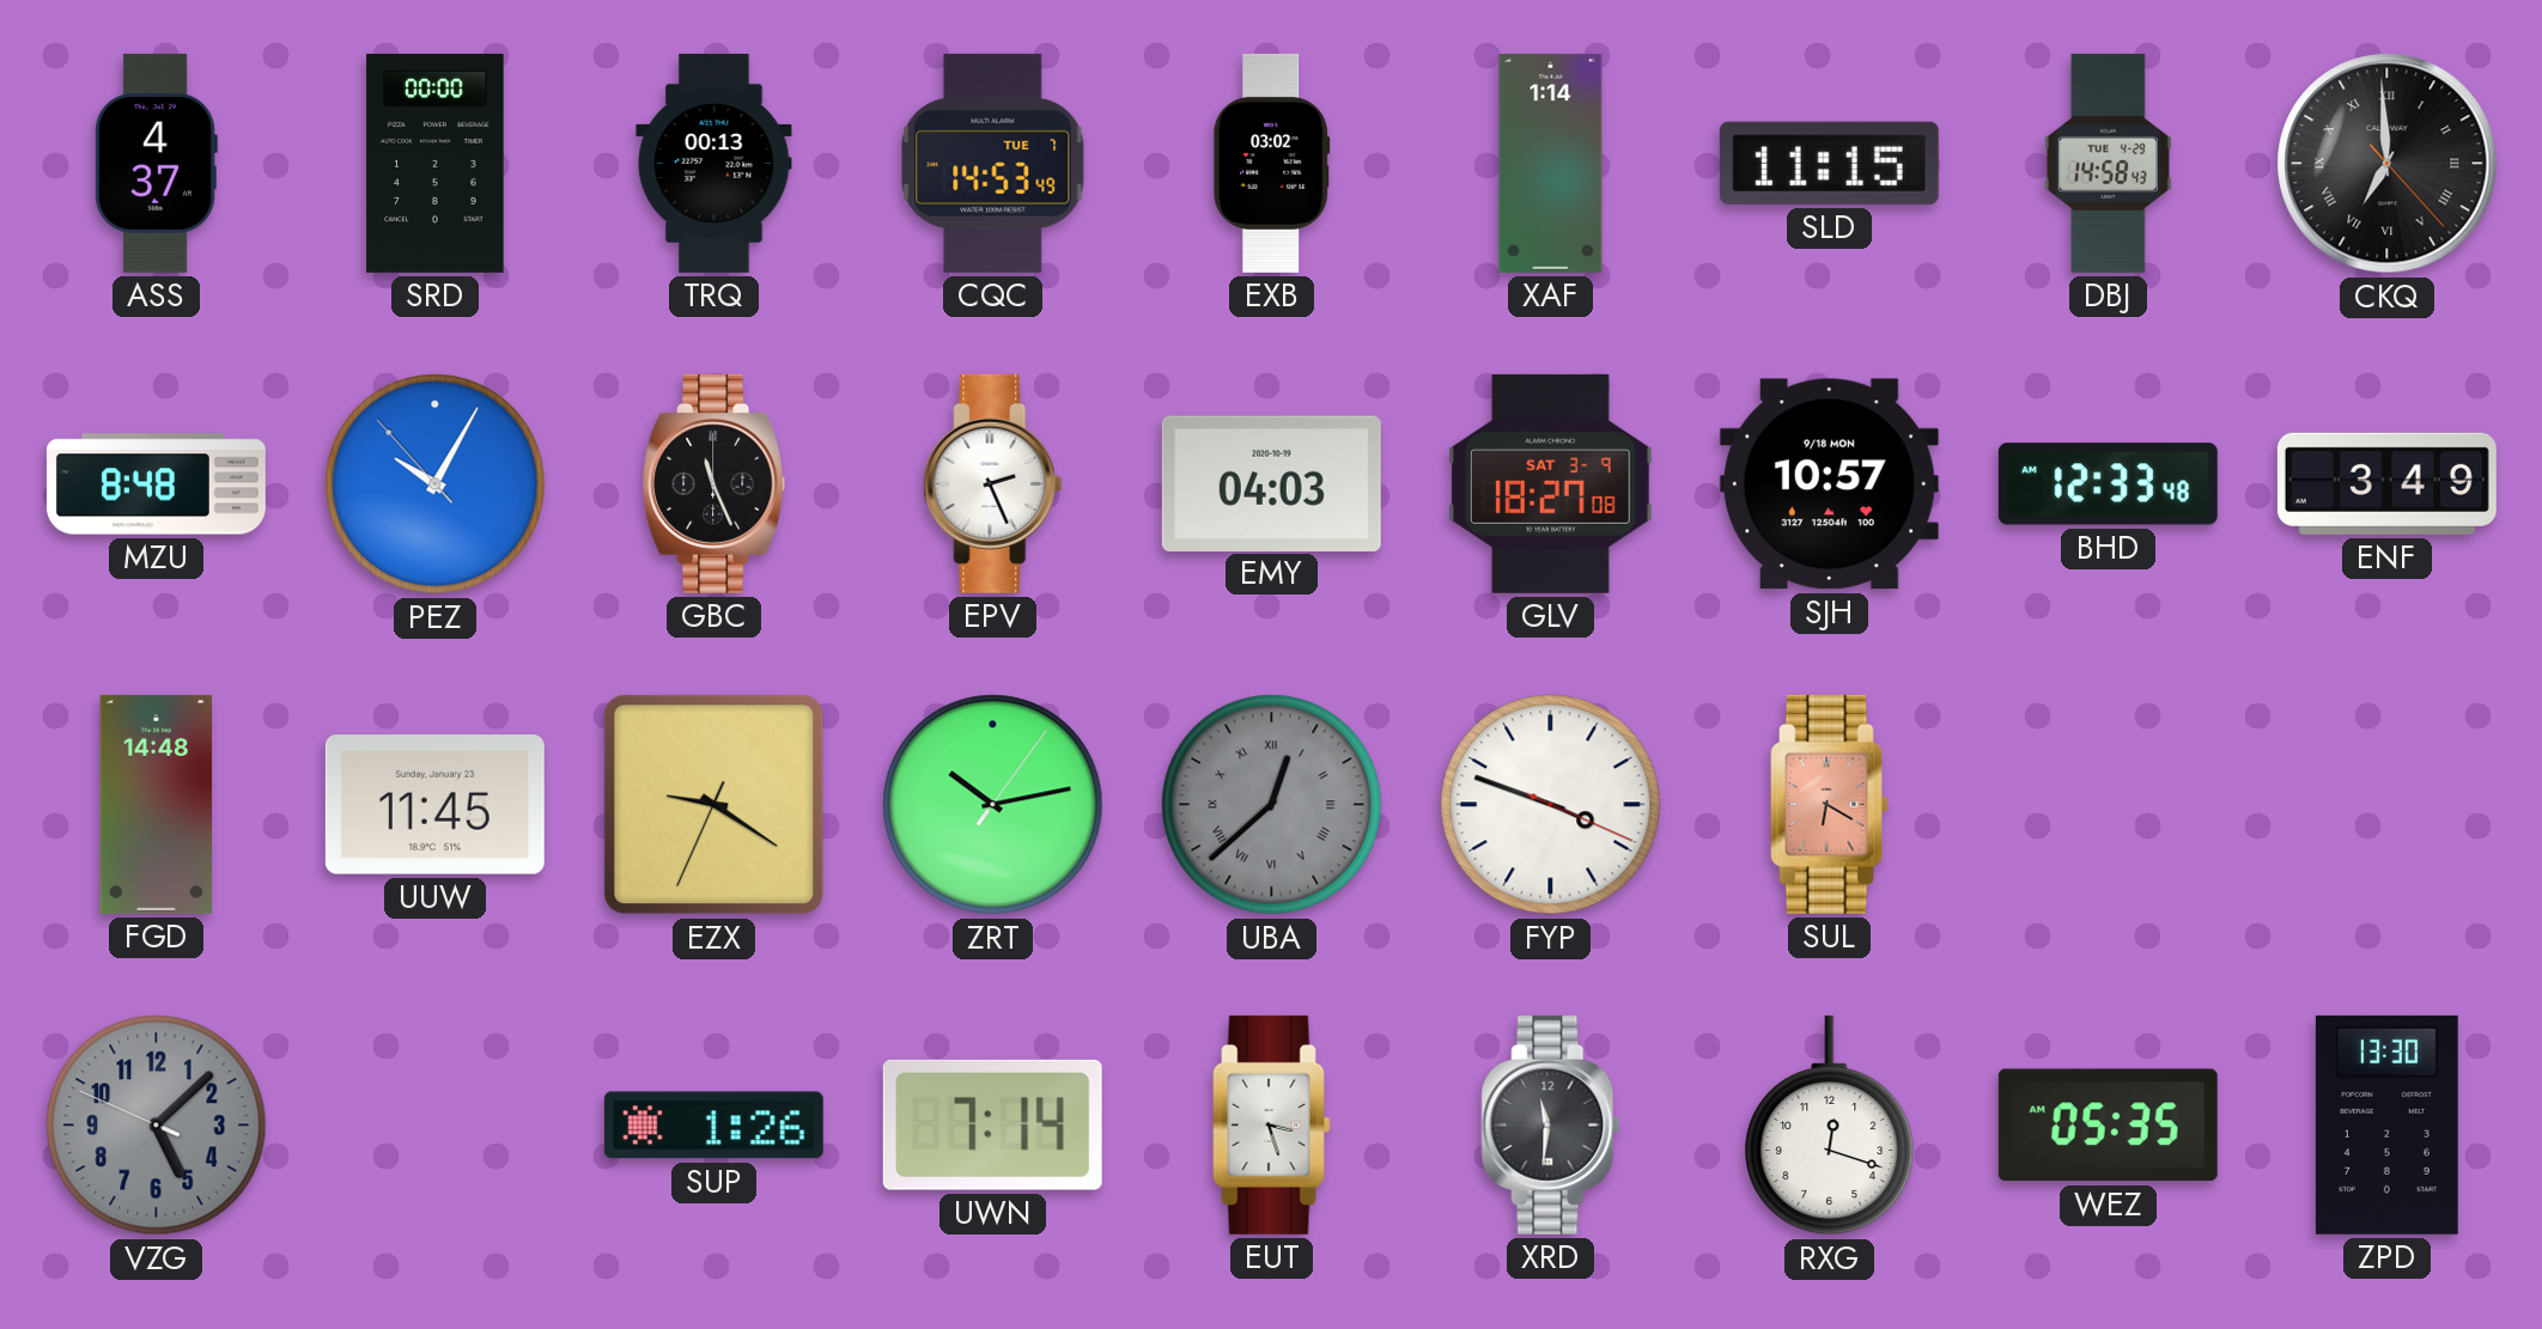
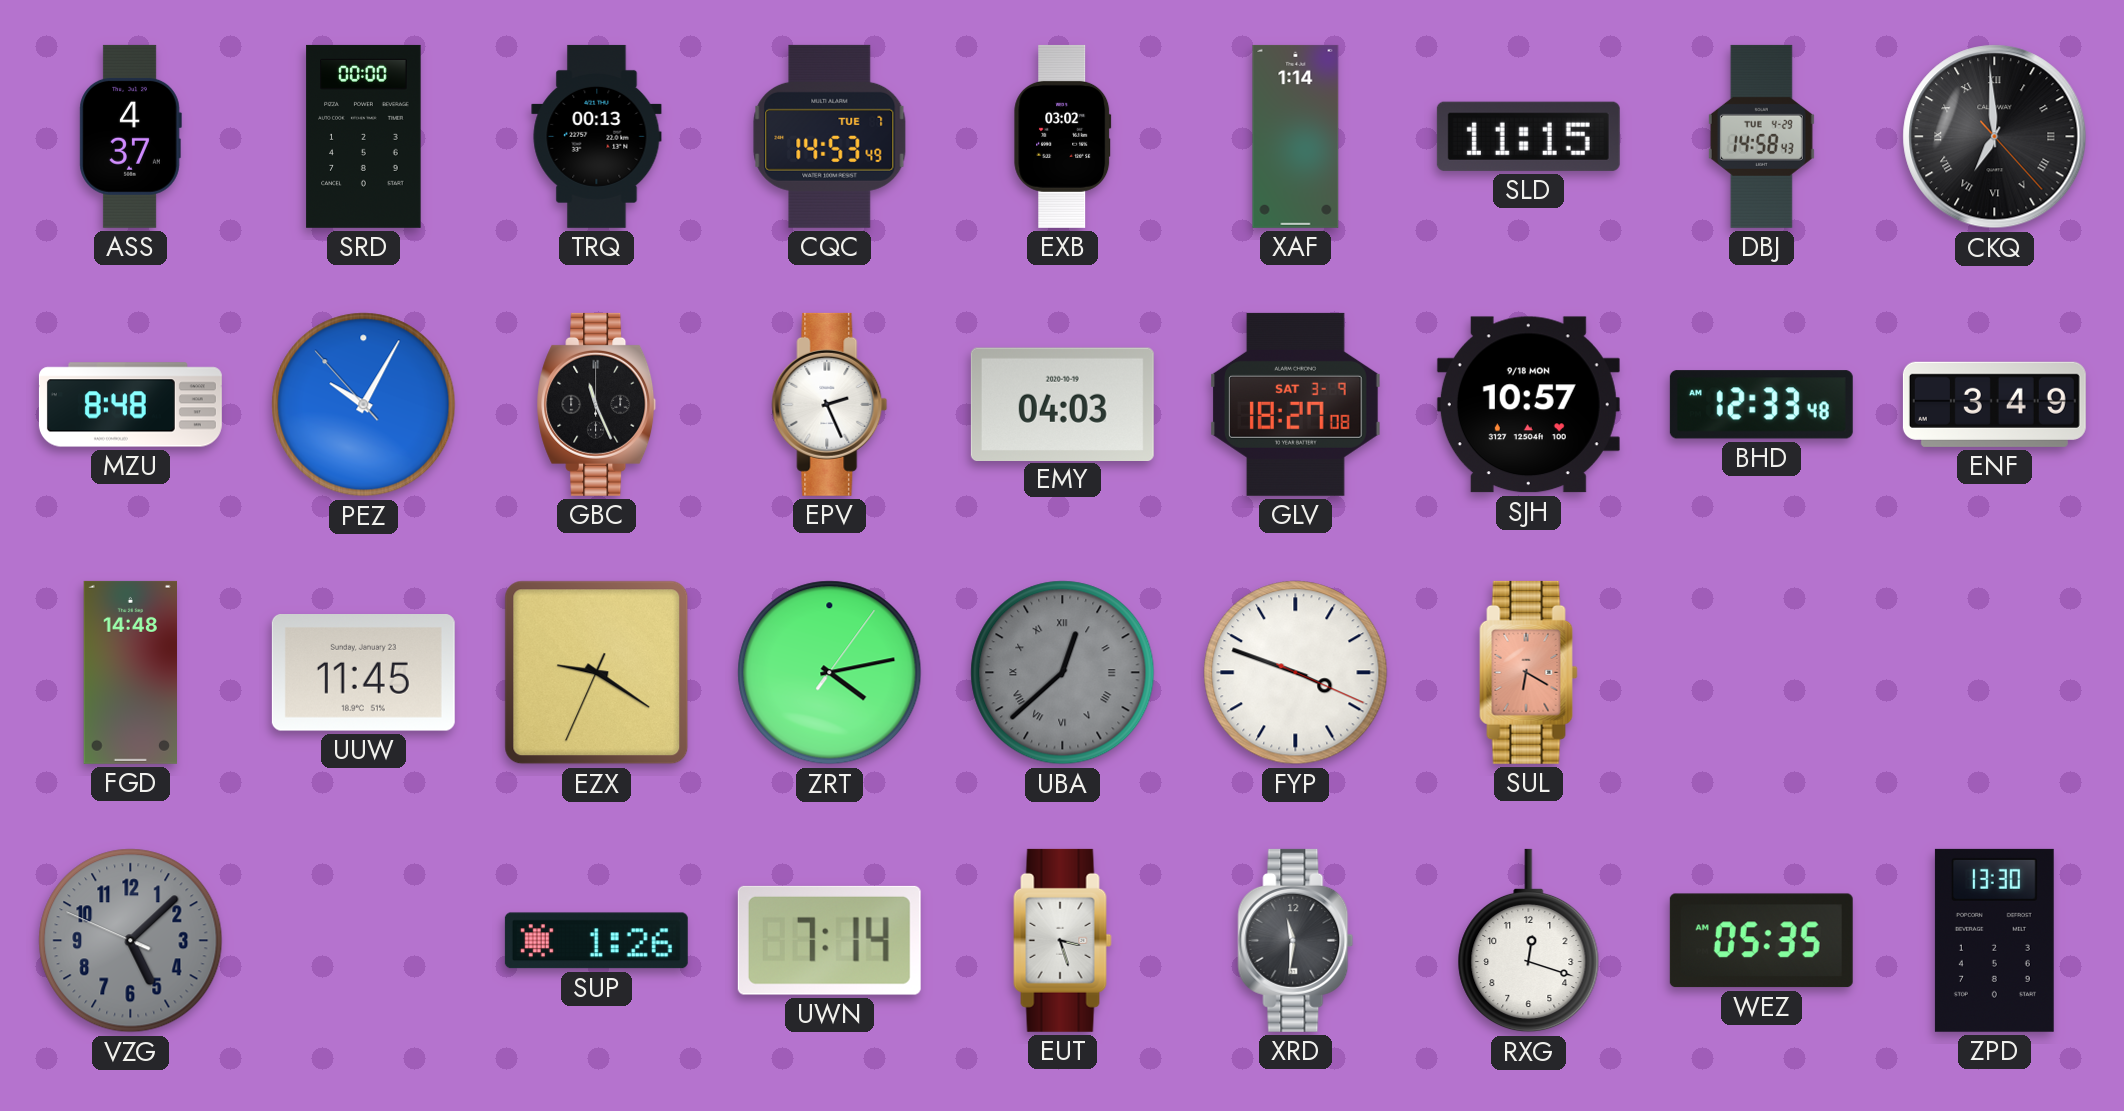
ZRT: 10:13 -> 4:13 (830, 673)
